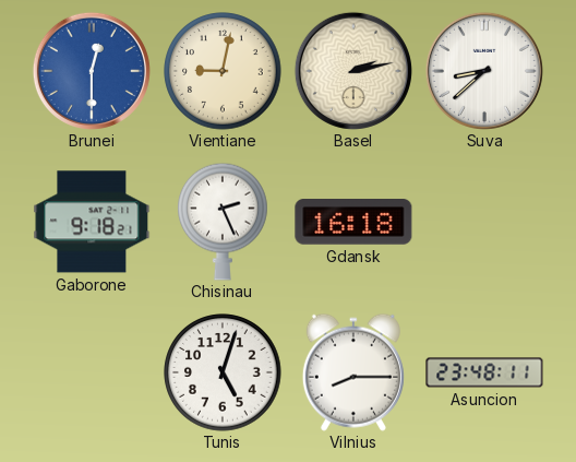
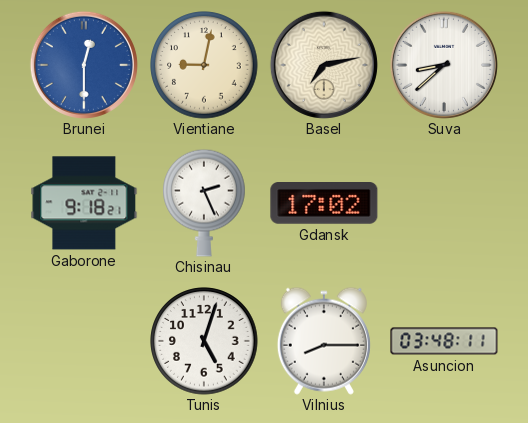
Basel: 2:13 -> 7:13 (324, 65)
Gdansk: 16:18 -> 17:02 (324, 204)
Asuncion: 23:48 -> 03:48 (444, 341)
